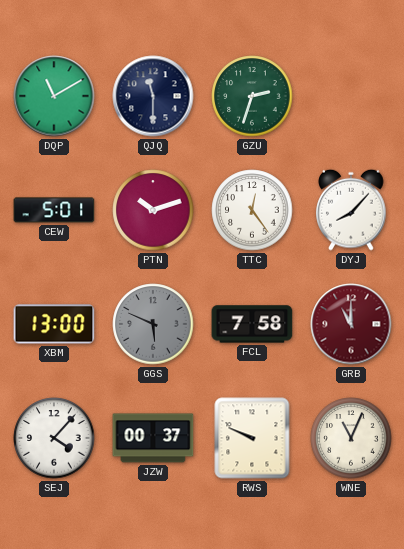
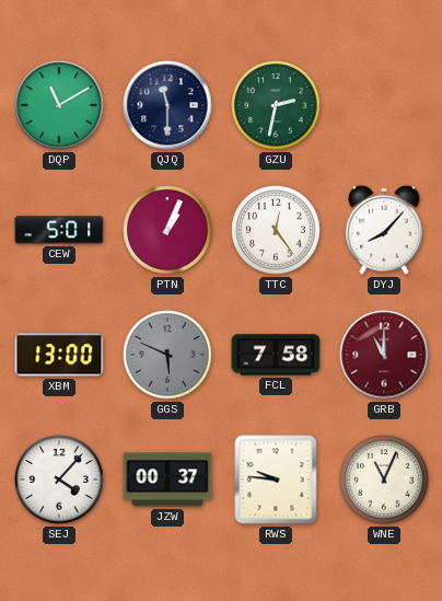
GZU: 2:33 -> 2:32 (276, 105)
PTN: 10:12 -> 1:04 (167, 230)
RWS: 9:49 -> 9:46 (276, 479)
